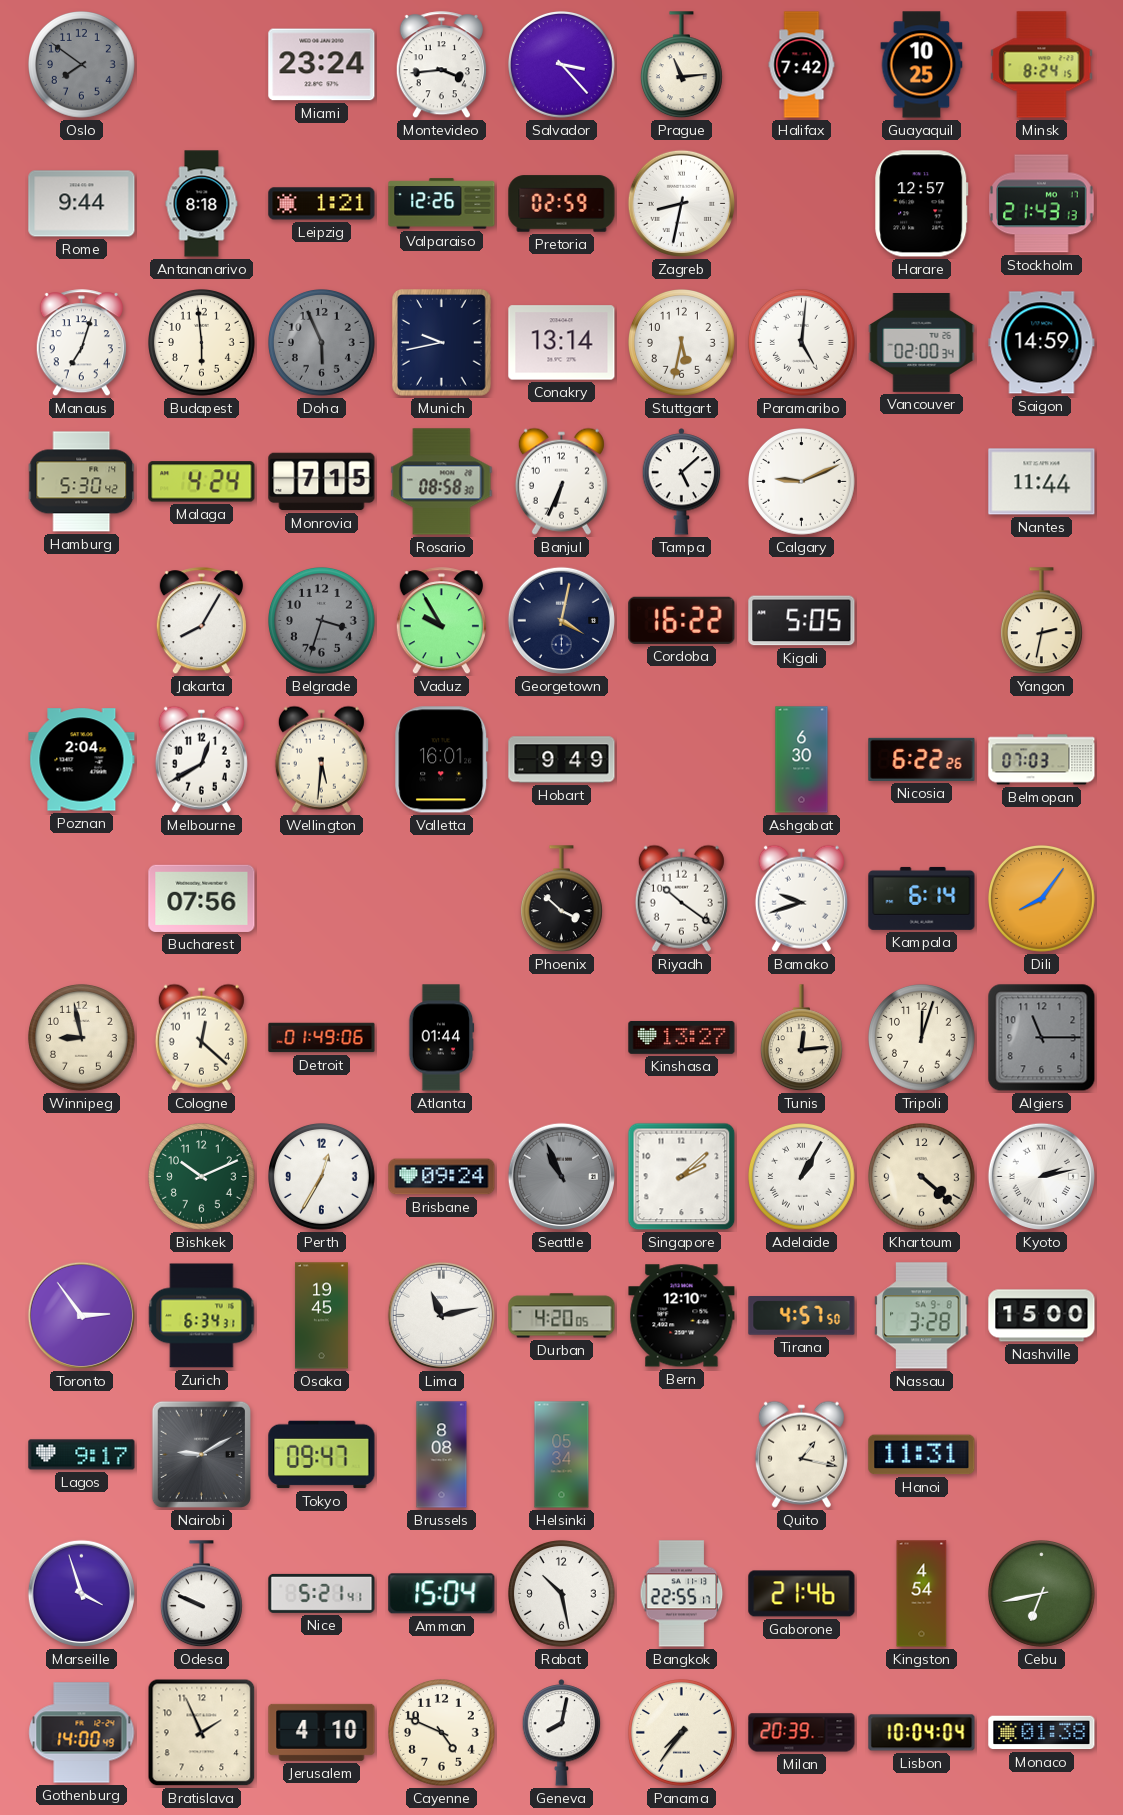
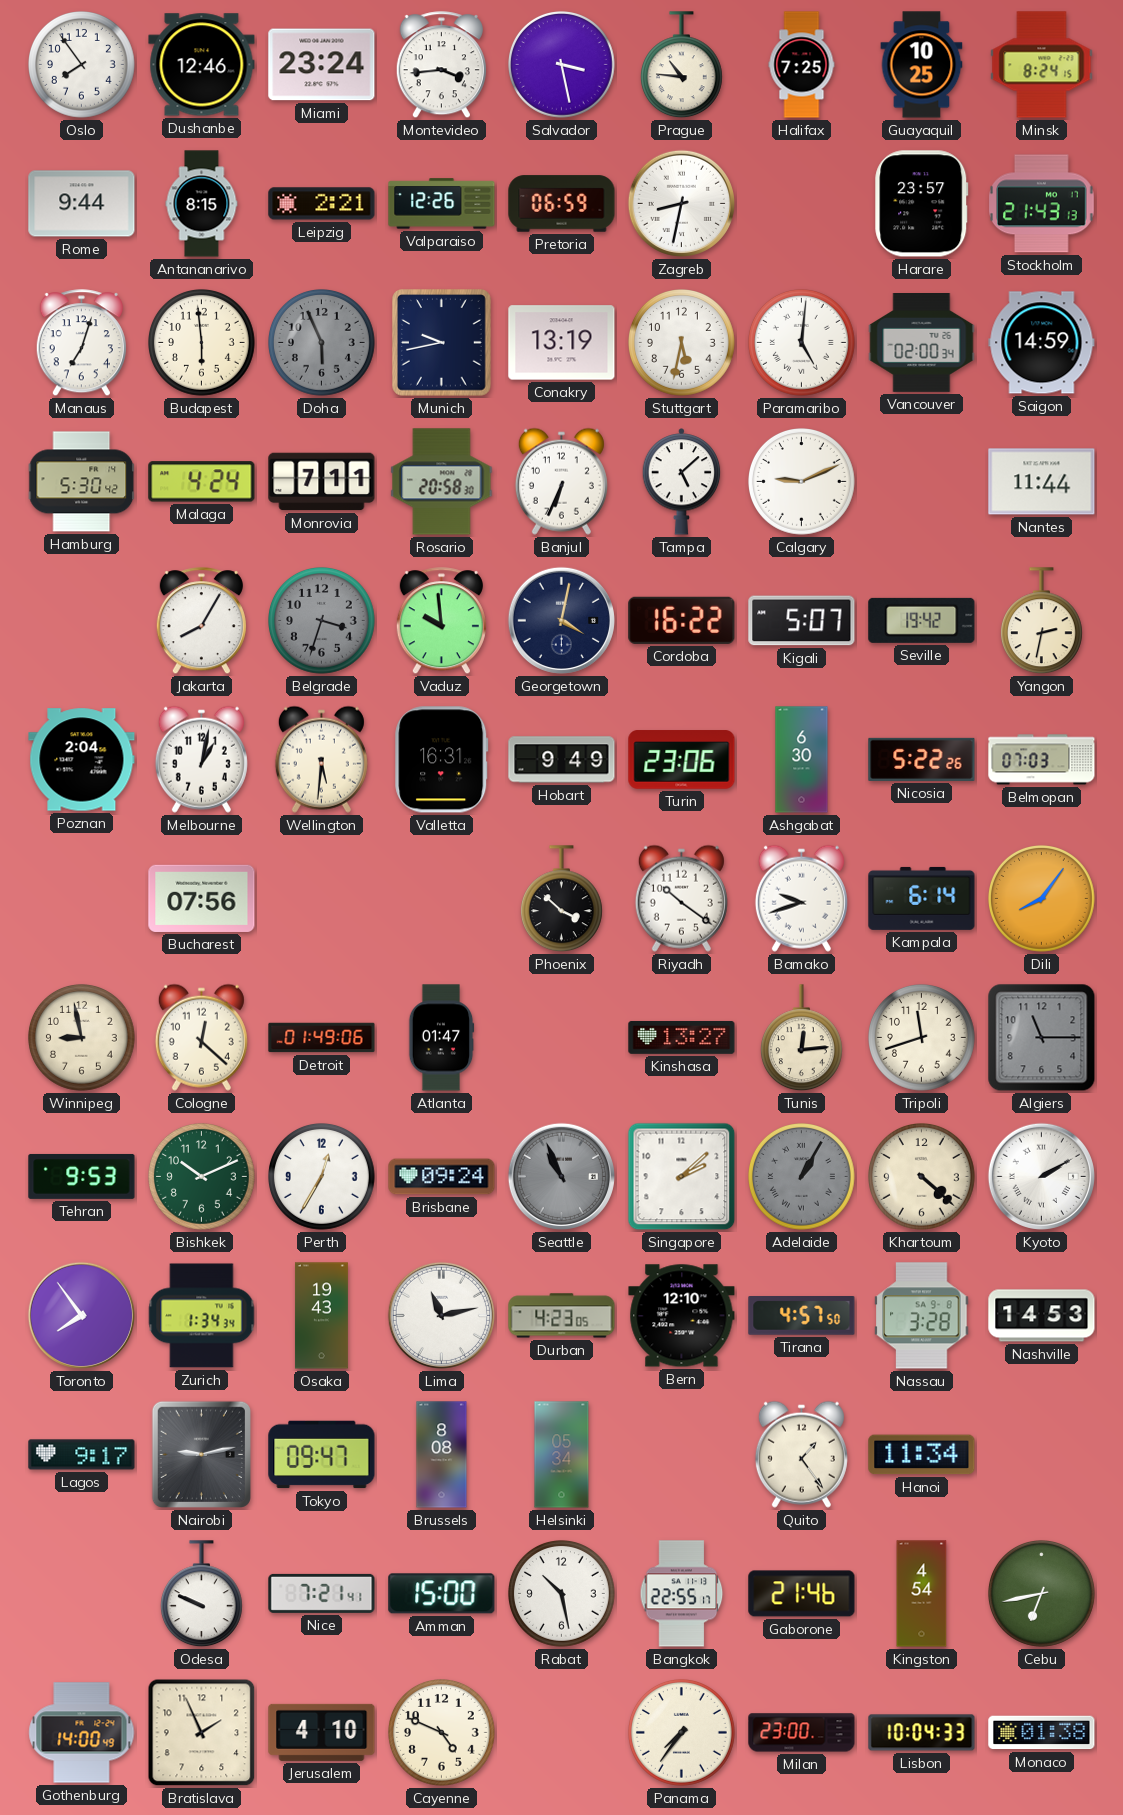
Oslo: 7:51 -> 7:54 (82, 65)
Oslo dial: grey -> white (82, 65)
Dushanbe: none -> 12:46 (202, 65)
Salvador: 3:23 -> 3:28 (562, 65)
Prague: 11:14 -> 10:46 (681, 65)
Halifax: 7:42 -> 7:25 (802, 65)
Antananarivo: 8:18 -> 8:15 (202, 204)
Leipzig: 1:21 -> 2:21 (322, 204)
Pretoria: 02:59 -> 06:59 (562, 204)
Harare: 12:57 -> 23:57 (922, 204)
Conakry: 13:14 -> 13:19 (562, 343)
Monrovia: 7:15 -> 7:11 (322, 482)
Rosario: 08:58 -> 20:58 (442, 482)
Vaduz: 9:55 -> 9:59 (441, 621)
Kigali: 5:05 -> 5:07 (802, 621)
Seville: none -> 19:42 (922, 620)
Melbourne: 12:40 -> 1:02 (201, 759)
Valletta: 16:01 -> 16:31 (442, 760)
Turin: none -> 23:06 (682, 760)
Nicosia: 6:22 -> 5:22 (922, 759)
Atlanta: 01:44 -> 01:47 (441, 1038)
Tripoli: 12:03 -> 11:42 (922, 1038)
Tehran: none -> 9:53 (82, 1176)
Adelaide dial: white -> grey (802, 1177)
Kyoto: 2:13 -> 2:10 (1041, 1176)
Toronto: 2:54 -> 7:54 (81, 1315)
Zurich: 6:34 -> 1:34 (202, 1316)
Osaka: 19:45 -> 19:43 (321, 1316)
Durban: 4:20 -> 4:23 (562, 1316)
Nashville: 15:00 -> 14:53 (1042, 1316)
Nairobi: 9:10 -> 9:13 (201, 1454)
Quito: 1:17 -> 1:24 (801, 1454)
Hanoi: 11:31 -> 11:34 (922, 1455)
Marseille: 3:57 -> none (81, 1593)
Nice: 5:21 -> 7:21 (322, 1593)
Amman: 15:04 -> 15:00 (442, 1594)
Geneva: 8:02 -> none (562, 1733)
Milan: 20:39 -> 23:00 (802, 1733)
Lisbon: 10:04:04 -> 10:04:33 (922, 1733)
